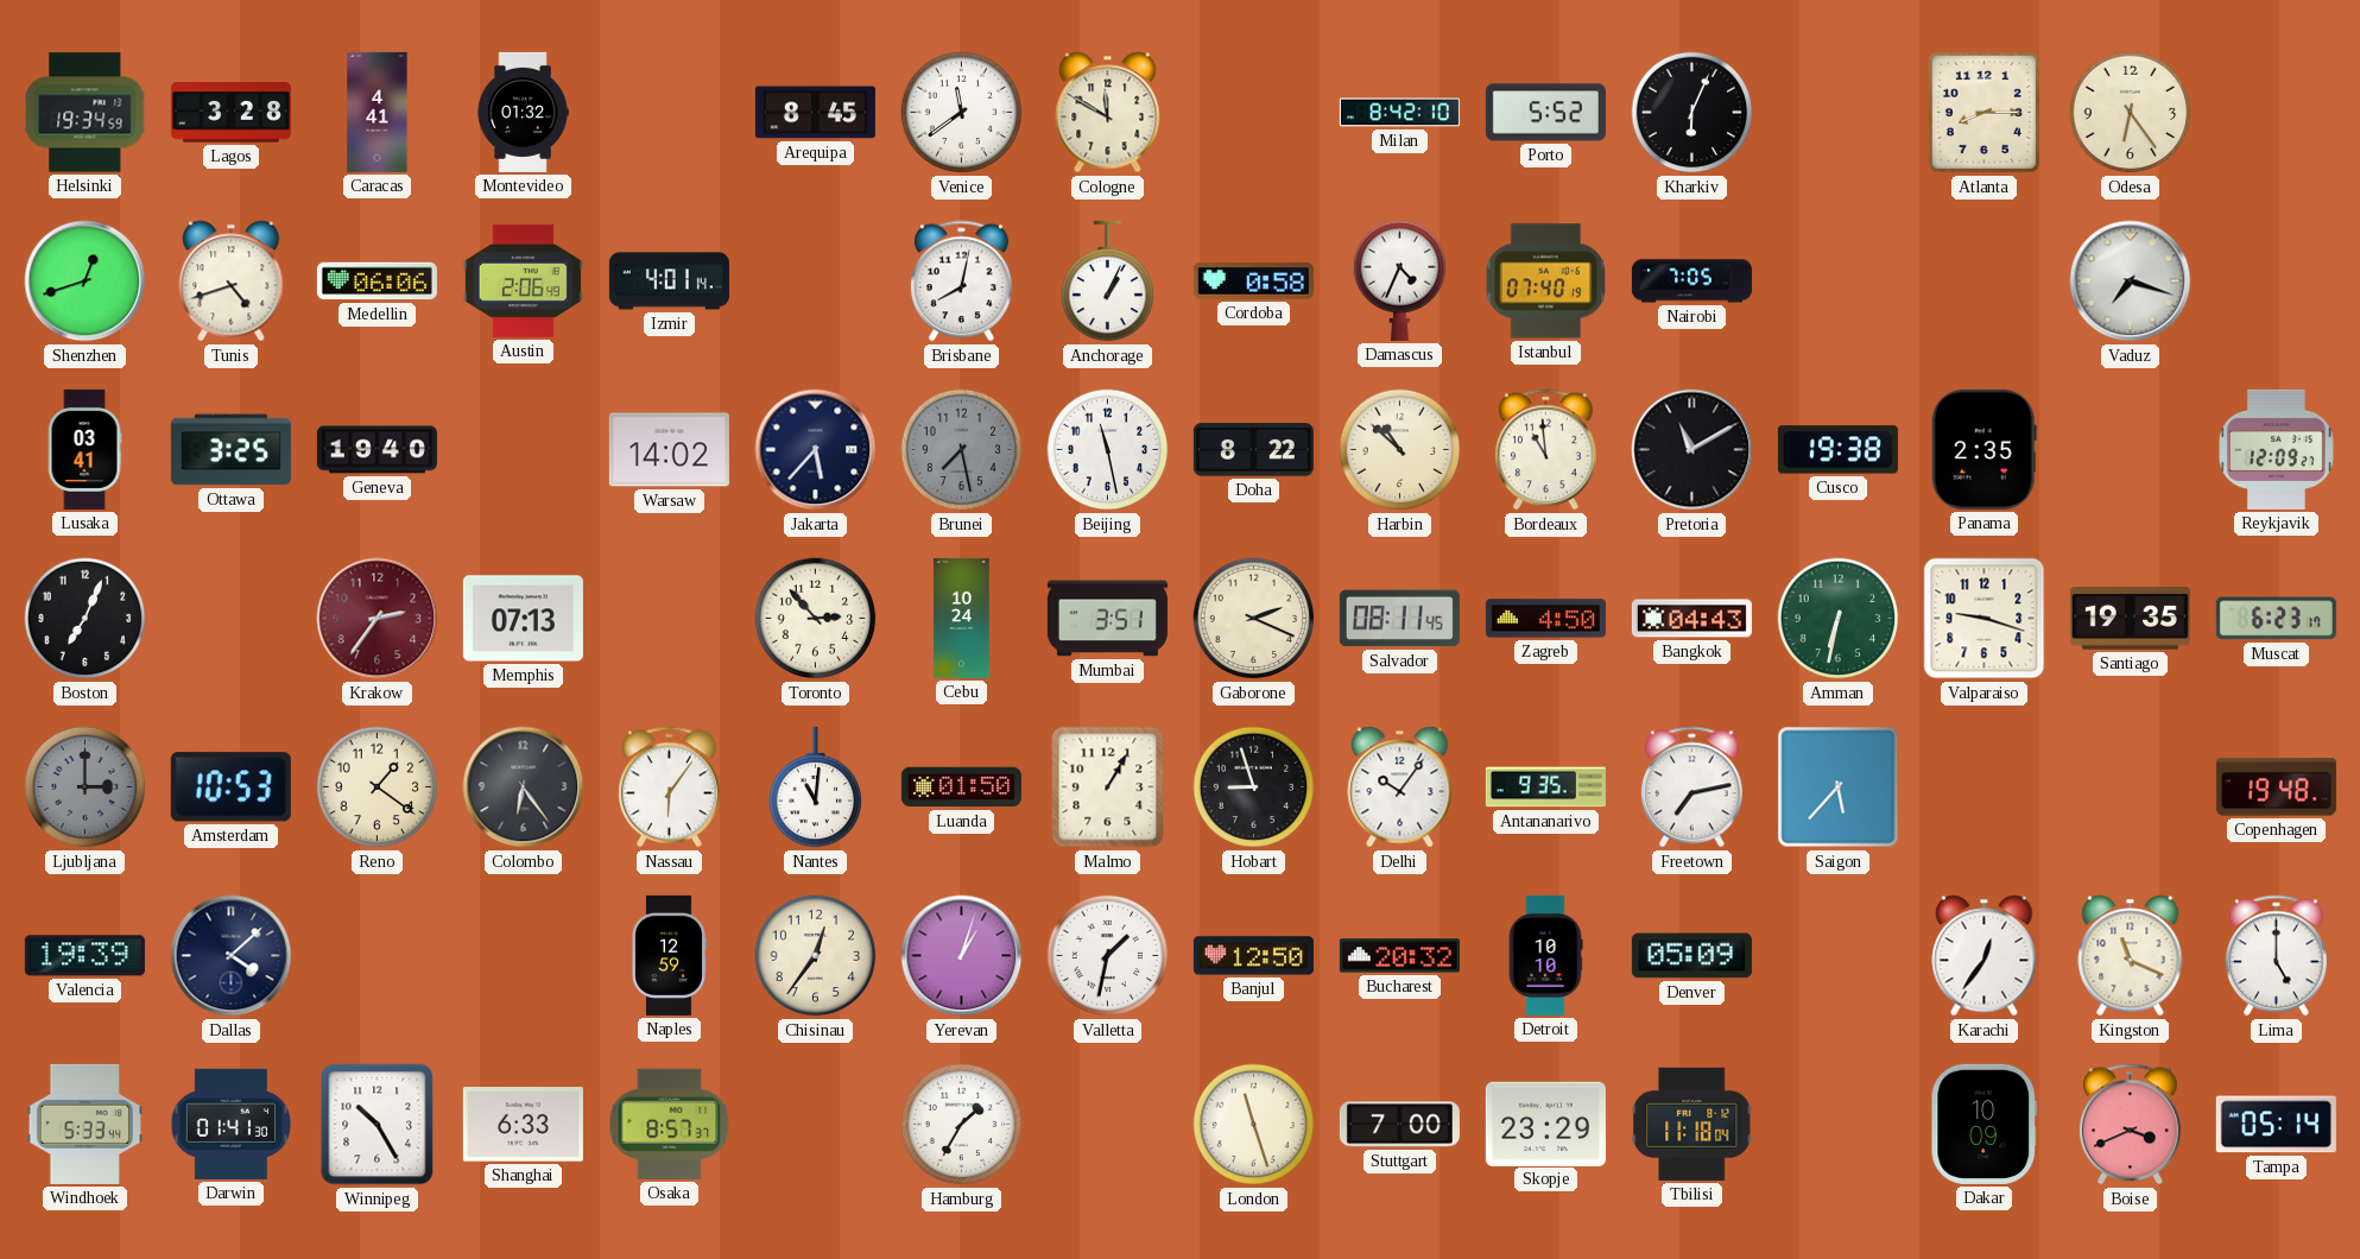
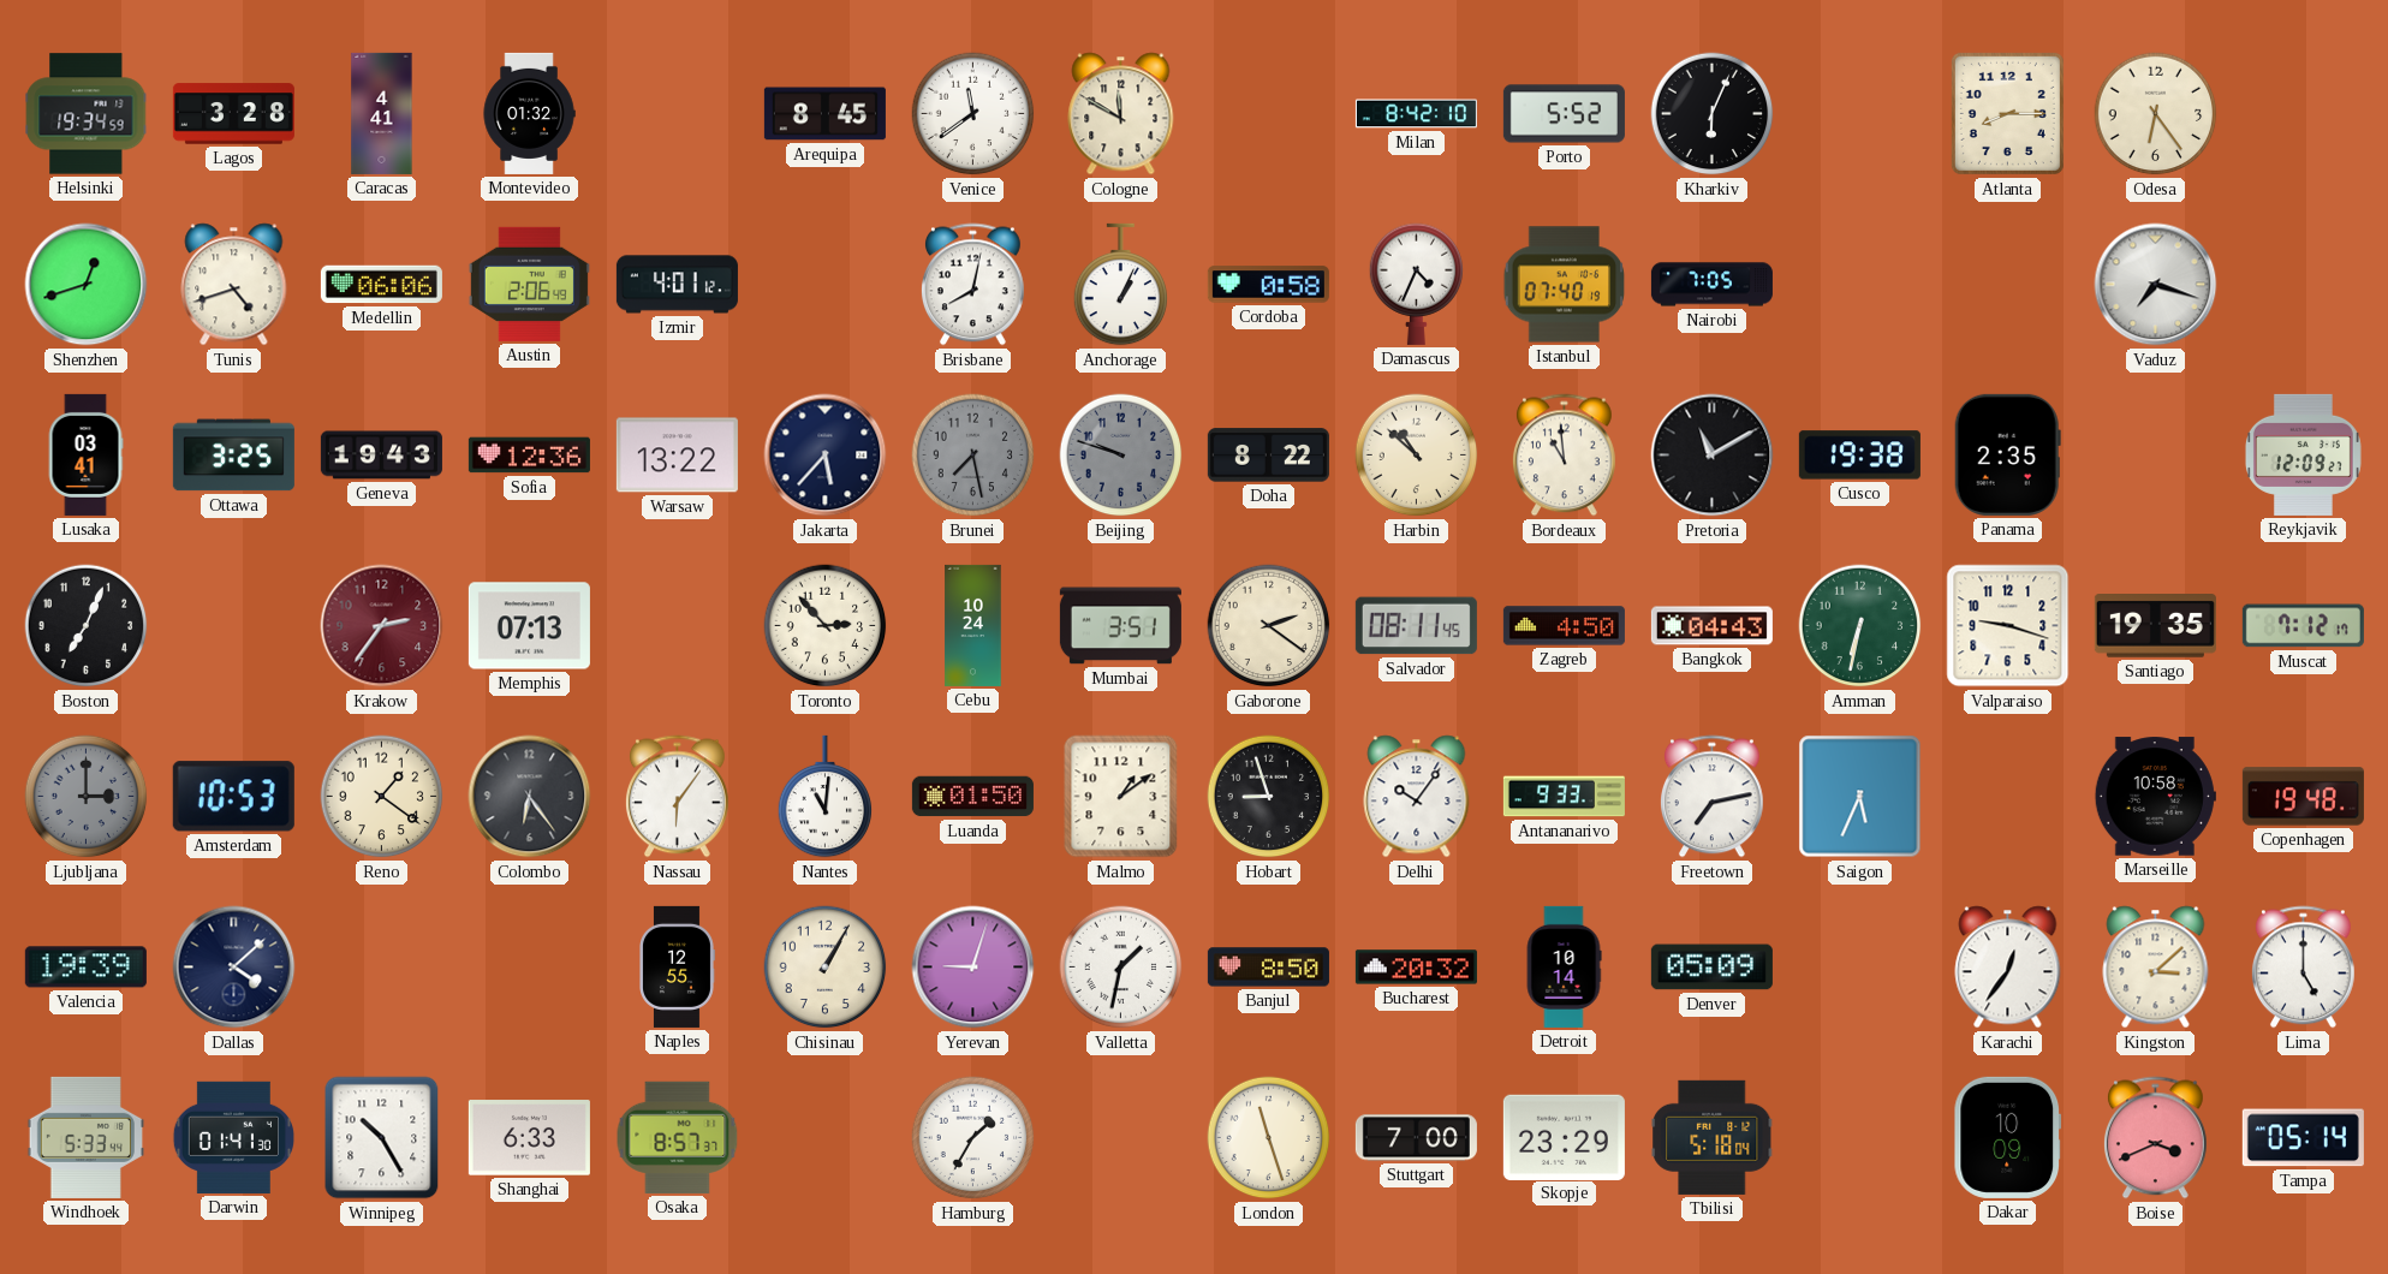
Izmir: 4:01:14 -> 4:01:12 (677, 285)
Geneva: 19:40 -> 19:43 (381, 456)
Sofia: none -> 12:36 (529, 456)
Warsaw: 14:02 -> 13:22 (677, 456)
Beijing: 11:28 -> 9:48 (1121, 456)
Beijing dial: white -> grey (1121, 456)
Gaborone: 2:19 -> 2:21 (1269, 626)
Muscat: 6:23 -> 7:12 (2303, 626)
Malmo: 1:05 -> 1:09 (1121, 797)
Antananarivo: 9:35 -> 9:33 (1564, 797)
Saigon: 5:37 -> 5:34 (1860, 797)
Marseille: none -> 10:58 (2155, 797)
Naples: 12:59 -> 12:55 (678, 966)
Chisinau: 12:36 -> 1:05 (826, 968)
Yerevan: 1:03 -> 9:03 (973, 968)
Banjul: 12:50 -> 8:50 (1268, 968)
Detroit: 10:10 -> 10:14 (1564, 966)
Kingston: 11:19 -> 3:08 (2156, 968)
Tbilisi: 11:18 -> 5:18 (1713, 1137)
